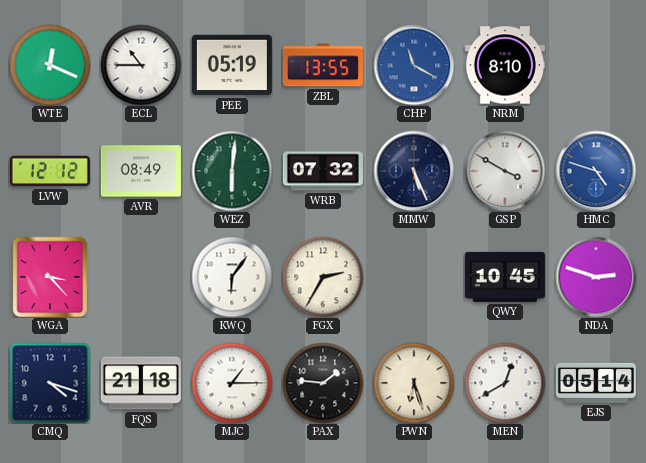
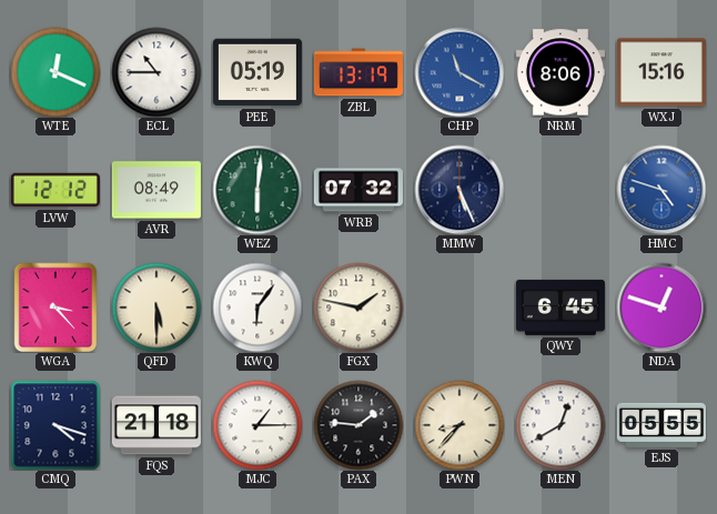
ZBL: 13:55 -> 13:19 (358, 72)
NRM: 8:10 -> 8:06 (561, 72)
WXJ: none -> 15:16 (662, 72)
GSP: 3:50 -> none (505, 171)
QFD: none -> 5:30 (156, 308)
FGX: 2:35 -> 1:47 (358, 308)
QWY: 10:45 -> 6:45 (561, 308)
NDA: 2:48 -> 12:48 (662, 308)
PWN: 6:27 -> 8:37 (460, 425)
EJS: 05:14 -> 05:55 (662, 425)
